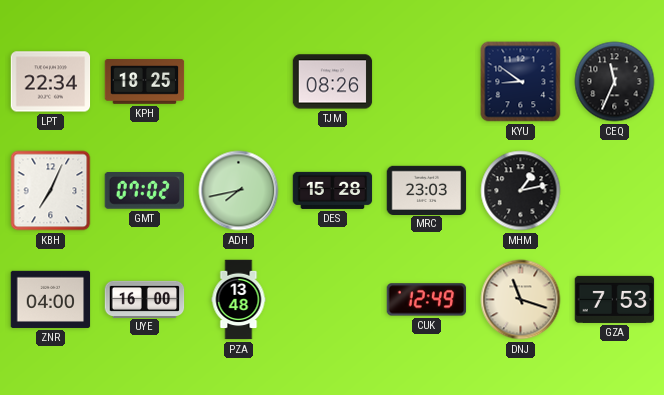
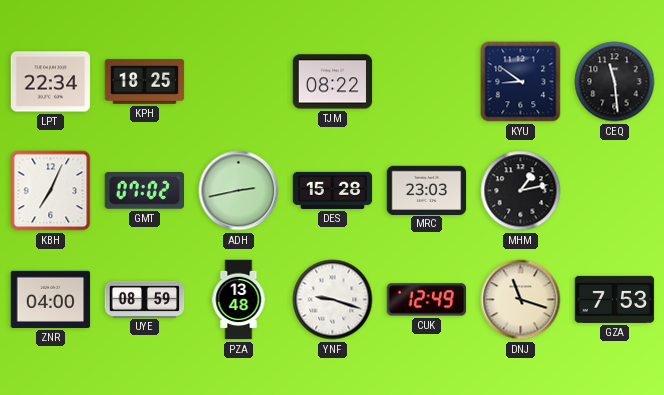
TJM: 08:26 -> 08:22 (333, 82)
CEQ: 11:34 -> 11:29 (615, 82)
ADH: 7:43 -> 2:43 (239, 191)
UYE: 16:00 -> 08:59 (145, 299)
YNF: none -> 9:18 (333, 300)
